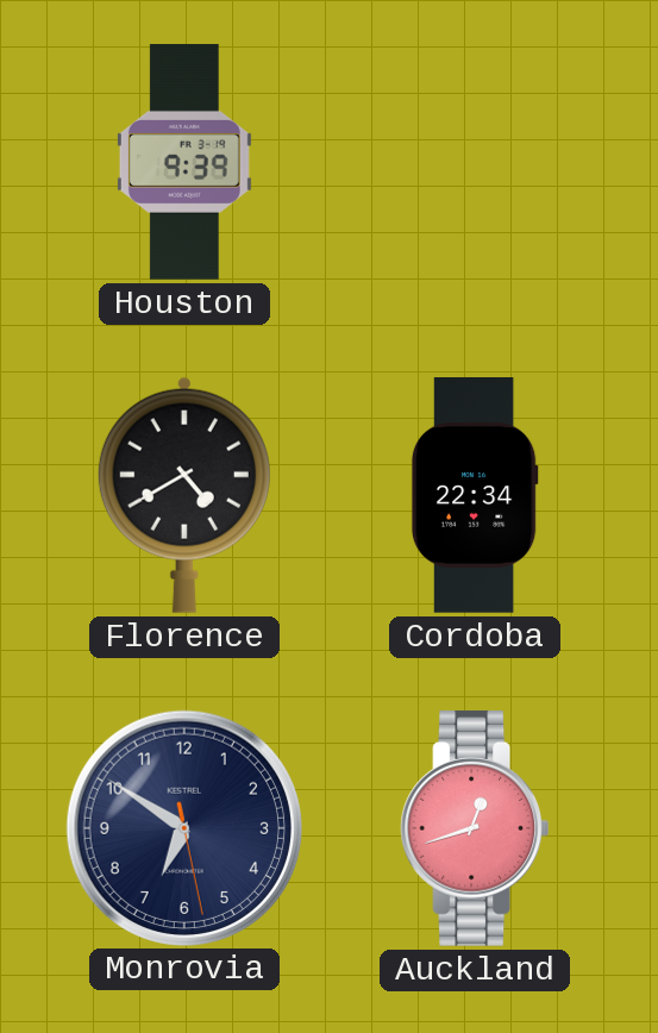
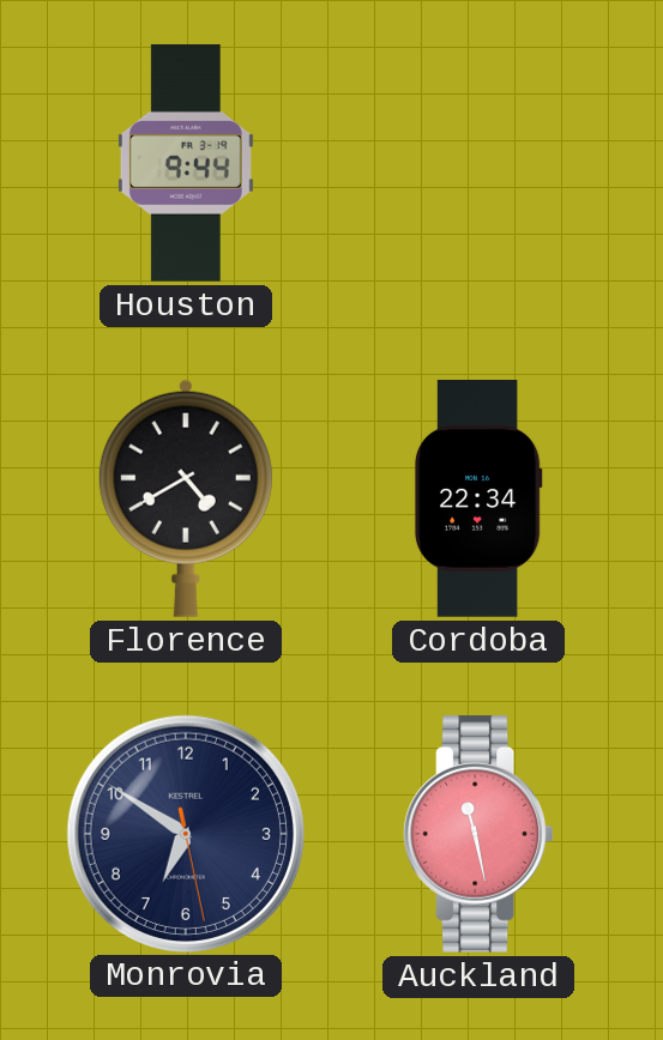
Houston: 9:39 -> 9:44 (186, 163)
Auckland: 12:42 -> 11:28 (477, 834)
